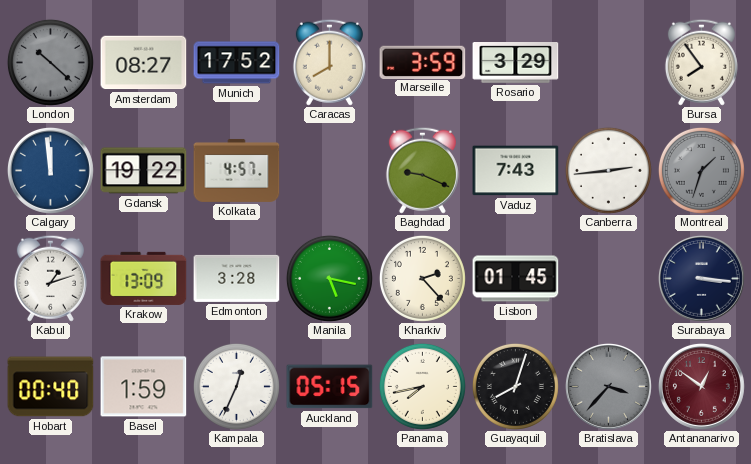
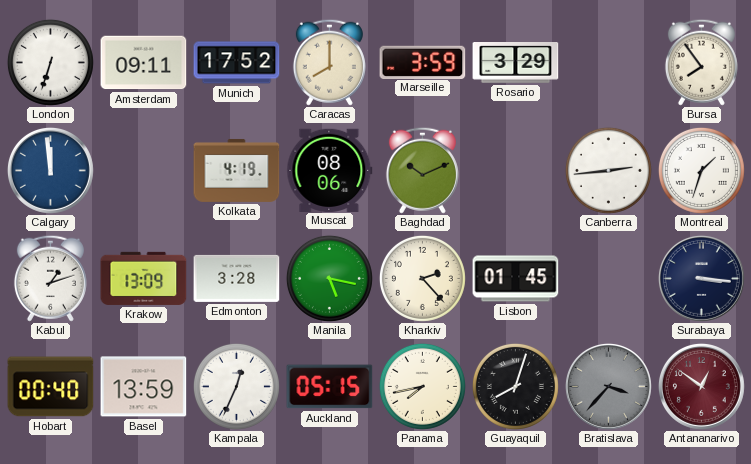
London: 10:22 -> 6:33 (50, 62)
London dial: grey -> white (50, 62)
Amsterdam: 08:27 -> 09:11 (144, 63)
Gdansk: 19:22 -> none (144, 171)
Kolkata: 4:57 -> 4:19 (237, 170)
Muscat: none -> 08:06 (330, 170)
Baghdad: 9:19 -> 10:11 (422, 170)
Vaduz: 7:43 -> none (516, 171)
Montreal dial: grey -> white (701, 170)
Basel: 1:59 -> 13:59 (144, 387)
